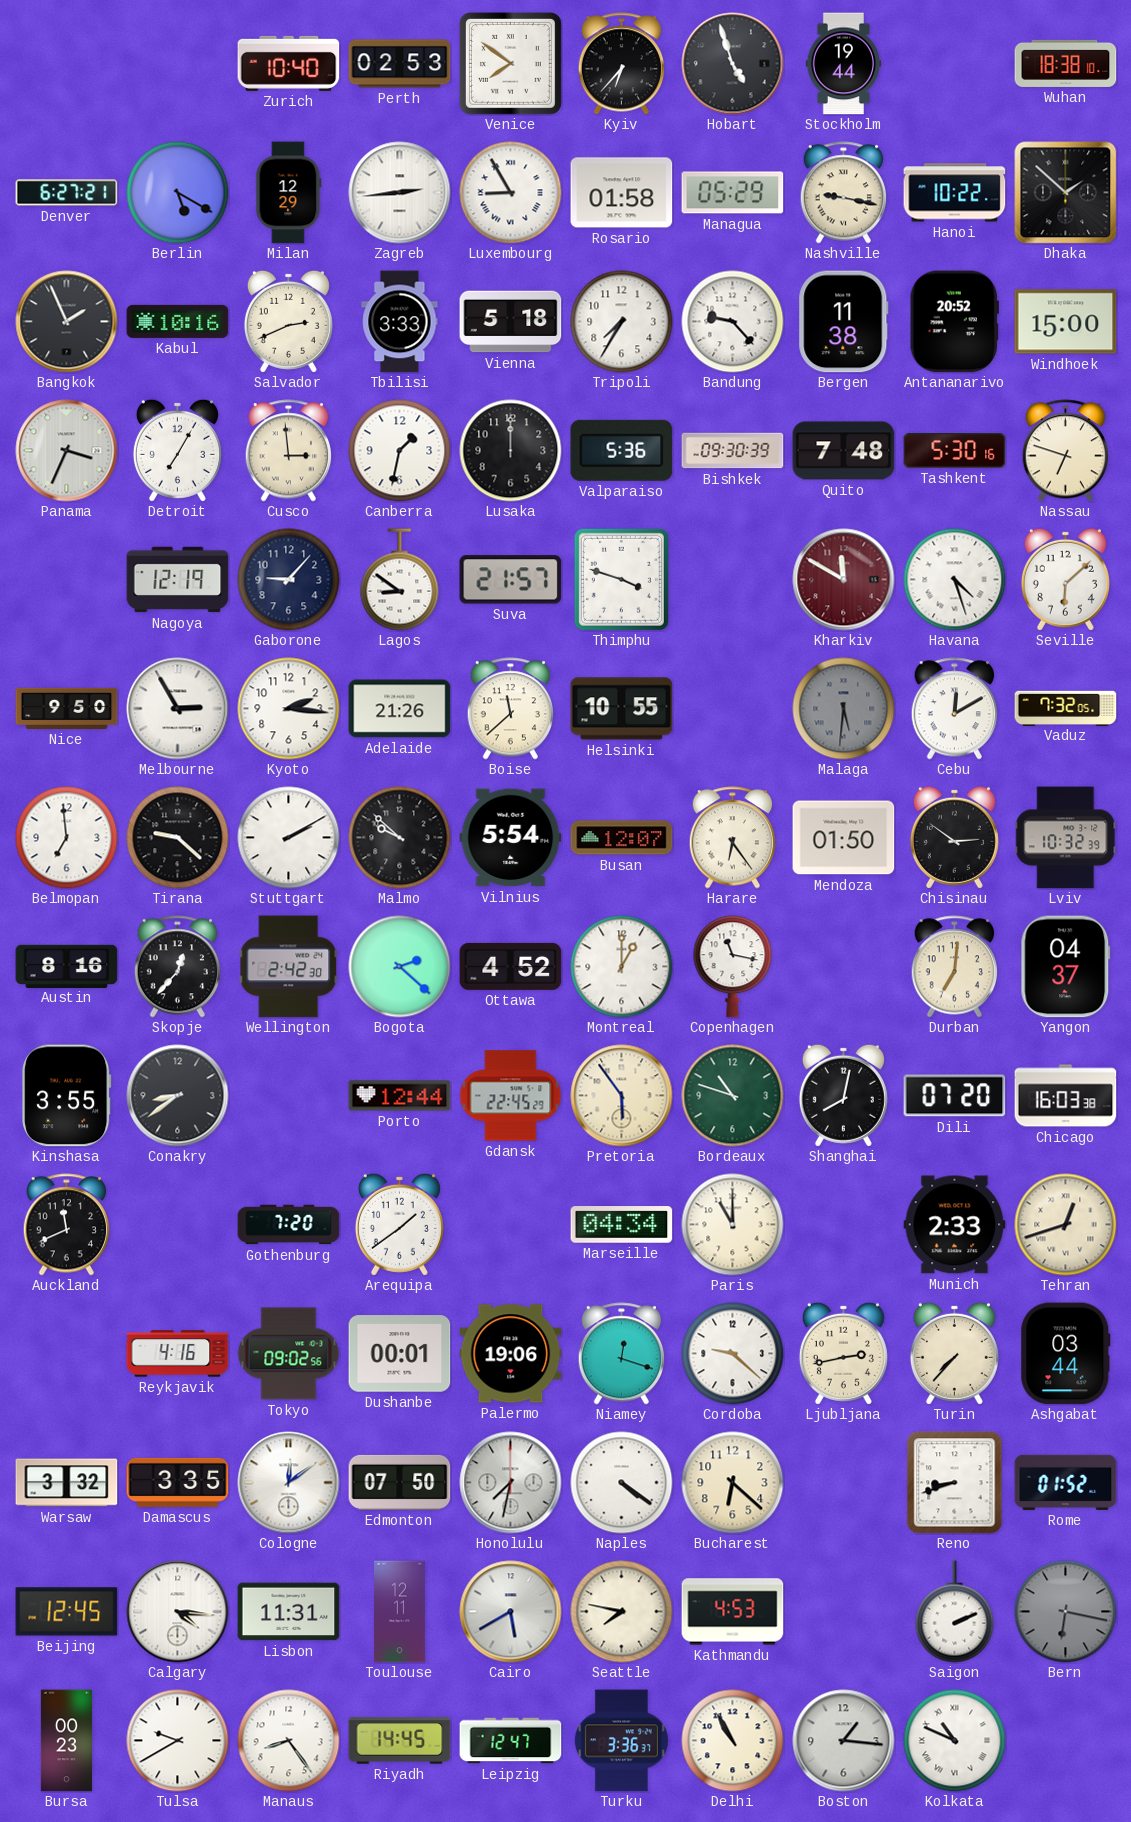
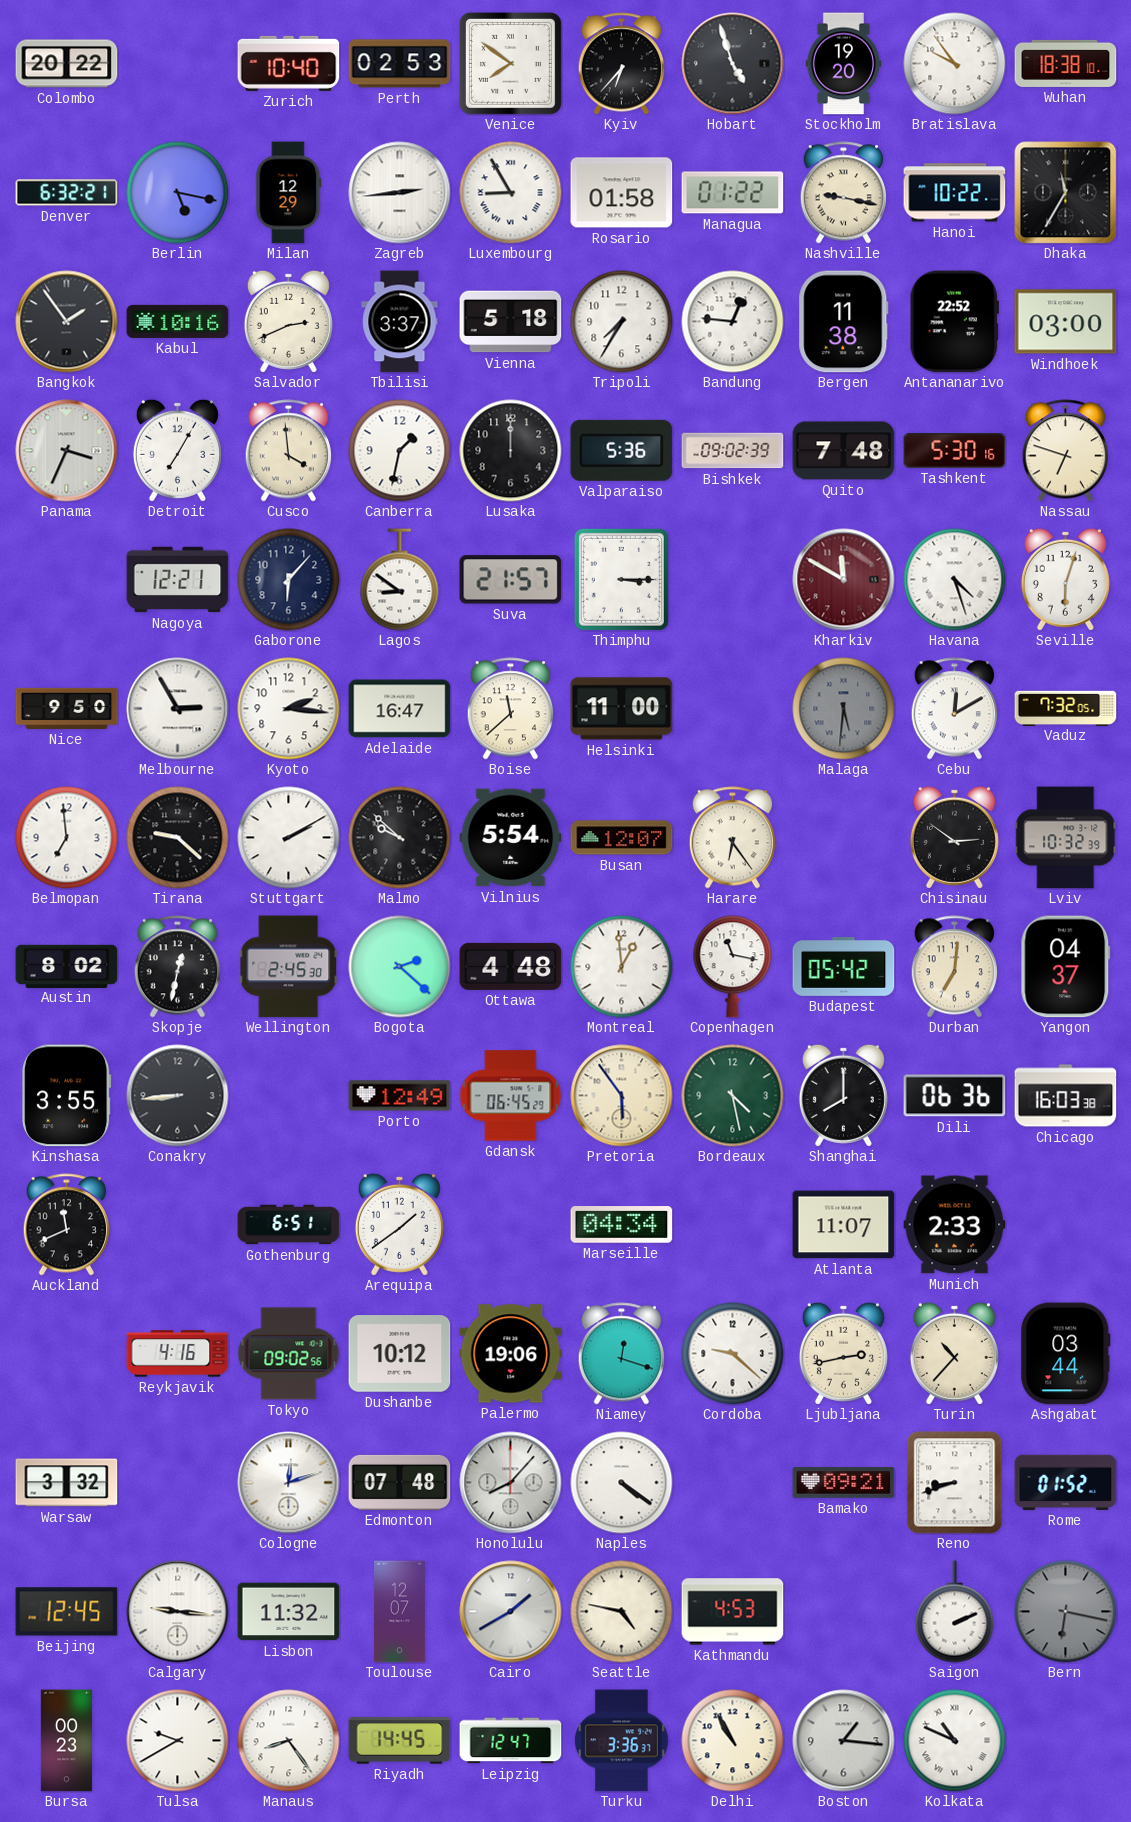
Colombo: none -> 20:22 (67, 64)
Stockholm: 19:44 -> 19:20 (844, 64)
Bratislava: none -> 9:54 (955, 64)
Denver: 6:27 -> 6:32 (67, 193)
Berlin: 5:20 -> 5:17 (178, 193)
Managua: 05:29 -> 01:22 (733, 193)
Dhaka: 1:52 -> 11:35 (1066, 193)
Bangkok: 1:56 -> 1:54 (67, 322)
Tbilisi: 3:33 -> 3:37 (400, 322)
Bandung: 9:23 -> 12:46 (733, 322)
Antananarivo: 20:52 -> 22:52 (954, 322)
Windhoek: 15:00 -> 03:00 (1066, 322)
Cusco: 2:59 -> 3:59 (288, 451)
Bishkek: 09:30 -> 09:02 (733, 451)
Nagoya: 12:19 -> 12:21 (178, 580)
Gaborone: 9:07 -> 6:07 (289, 580)
Thimphu: 3:48 -> 3:15 (621, 579)
Seville: 6:08 -> 6:03 (1065, 579)
Adelaide: 21:26 -> 16:47 (400, 709)
Helsinki: 10:55 -> 11:00 (622, 709)
Mendoza: 01:50 -> none (844, 838)
Austin: 8:16 -> 8:02 (67, 966)
Skopje: 12:37 -> 12:32 (177, 967)
Wellington: 2:42 -> 2:45 (289, 967)
Ottawa: 4:52 -> 4:48 (511, 966)
Montreal: 1:00 -> 12:59 (622, 967)
Budapest: none -> 05:42 (844, 966)
Conakry: 8:39 -> 8:44 (178, 1096)
Porto: 12:44 -> 12:49 (400, 1096)
Gdansk: 22:45 -> 06:45 (511, 1096)
Bordeaux: 10:48 -> 4:28 (733, 1096)
Shanghai: 8:02 -> 8:00 (843, 1095)
Dili: 07:20 -> 06:36 (955, 1096)
Gothenburg: 7:20 -> 6:51 (289, 1225)
Paris: 11:00 -> none (733, 1225)
Atlanta: none -> 11:07 (844, 1225)
Tehran: 12:42 -> none (1066, 1225)
Dushanbe: 00:01 -> 10:12 (400, 1354)
Turin: 7:37 -> 10:37 (954, 1353)
Damascus: 3:35 -> none (178, 1482)
Cologne: 12:09 -> 12:12 (289, 1483)
Edmonton: 07:50 -> 07:48 (400, 1482)
Honolulu: 7:32 -> 8:07 (511, 1483)
Bucharest: 6:22 -> none (733, 1483)
Bamako: none -> 09:21 (844, 1483)
Calgary: 4:16 -> 9:16 (178, 1612)
Lisbon: 11:31 -> 11:32 (289, 1612)
Toulouse: 12:11 -> 12:07 (399, 1612)
Cairo: 5:40 -> 1:40 (511, 1612)
Seattle: 7:47 -> 4:47 (622, 1612)
